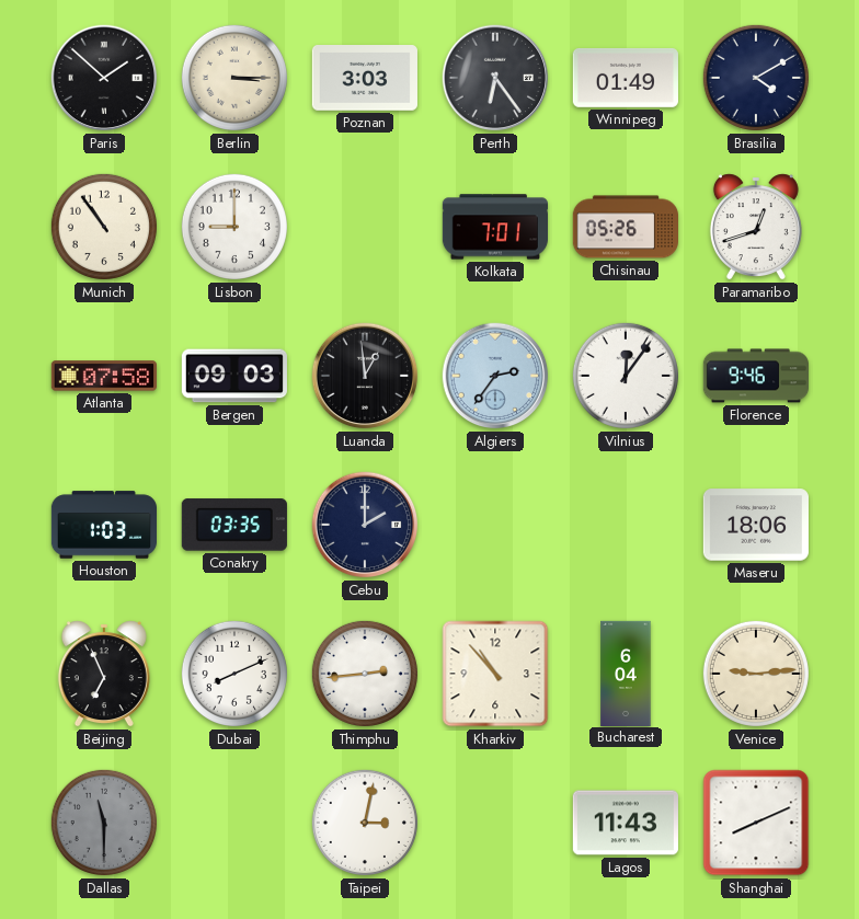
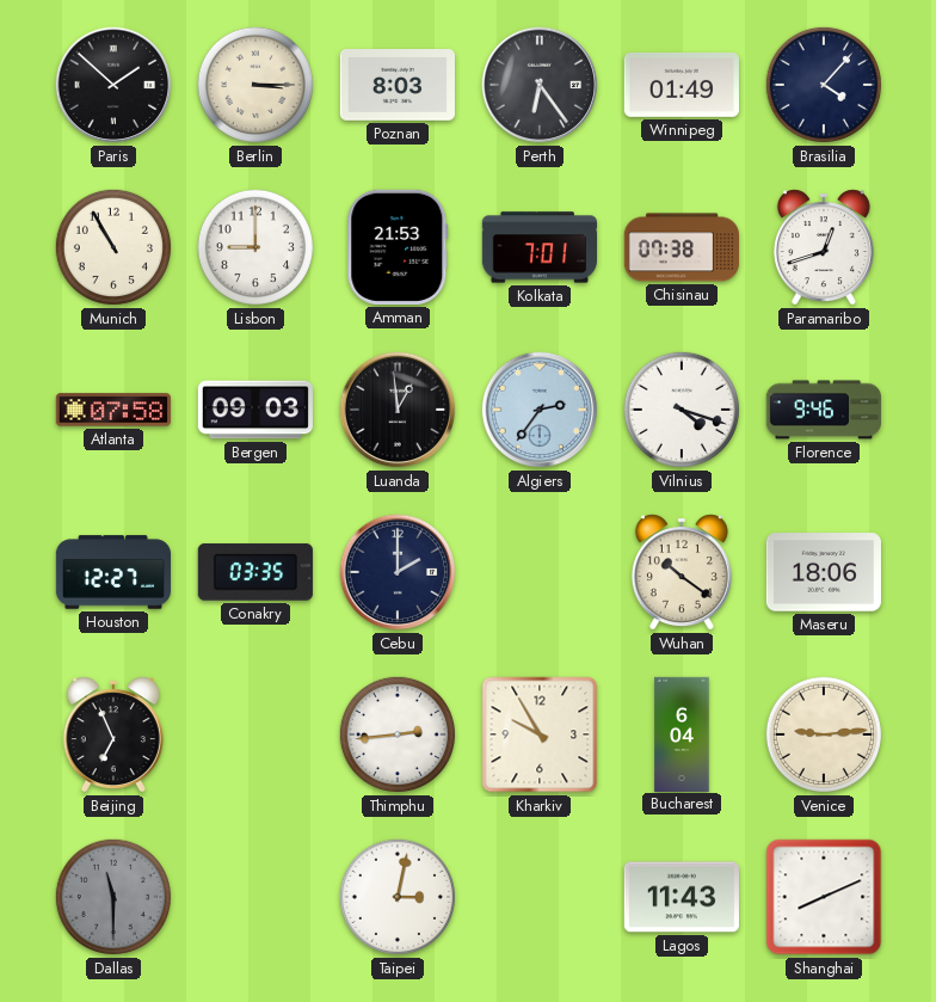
Poznan: 3:03 -> 8:03 (398, 86)
Brasilia: 4:10 -> 4:07 (824, 85)
Munich: 10:54 -> 10:55 (113, 247)
Amman: none -> 21:53 (398, 247)
Chisinau: 05:26 -> 07:38 (681, 247)
Vilnius: 12:06 -> 4:18 (682, 410)
Houston: 1:03 -> 12:27 (112, 572)
Wuhan: none -> 10:21 (682, 572)
Dubai: 8:11 -> none (234, 674)
Kharkiv: 10:53 -> 9:55 (540, 734)
